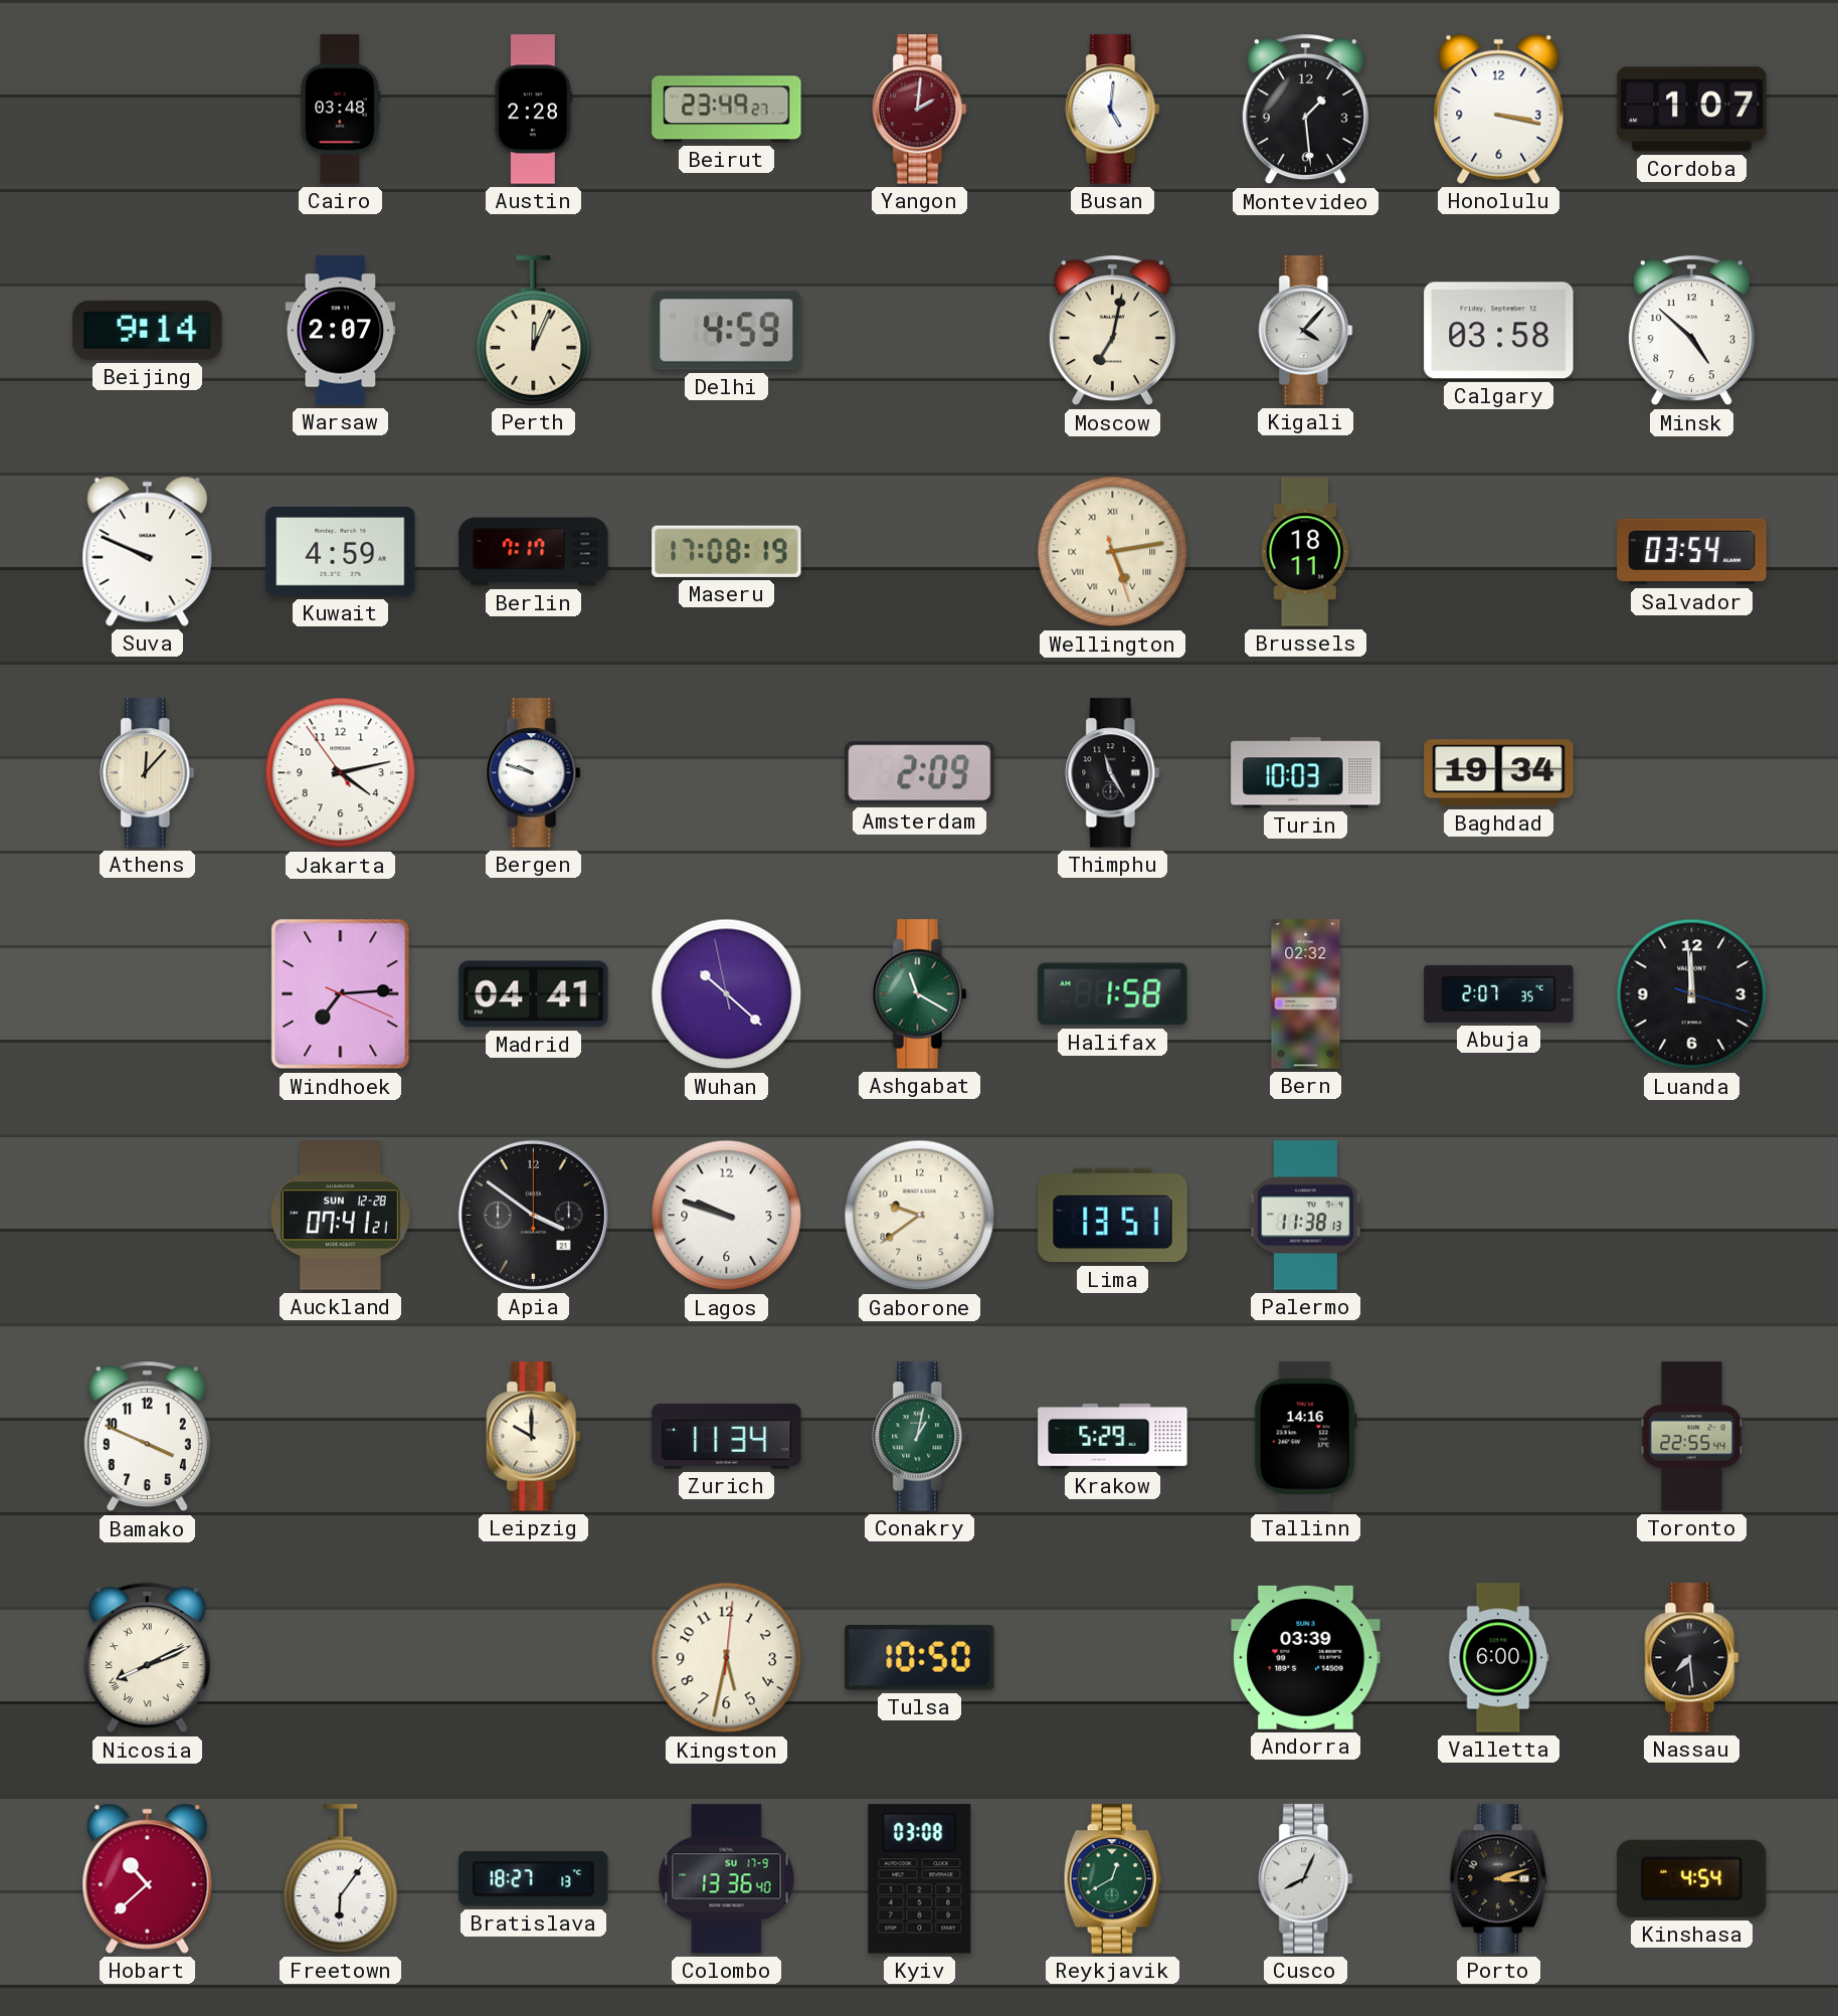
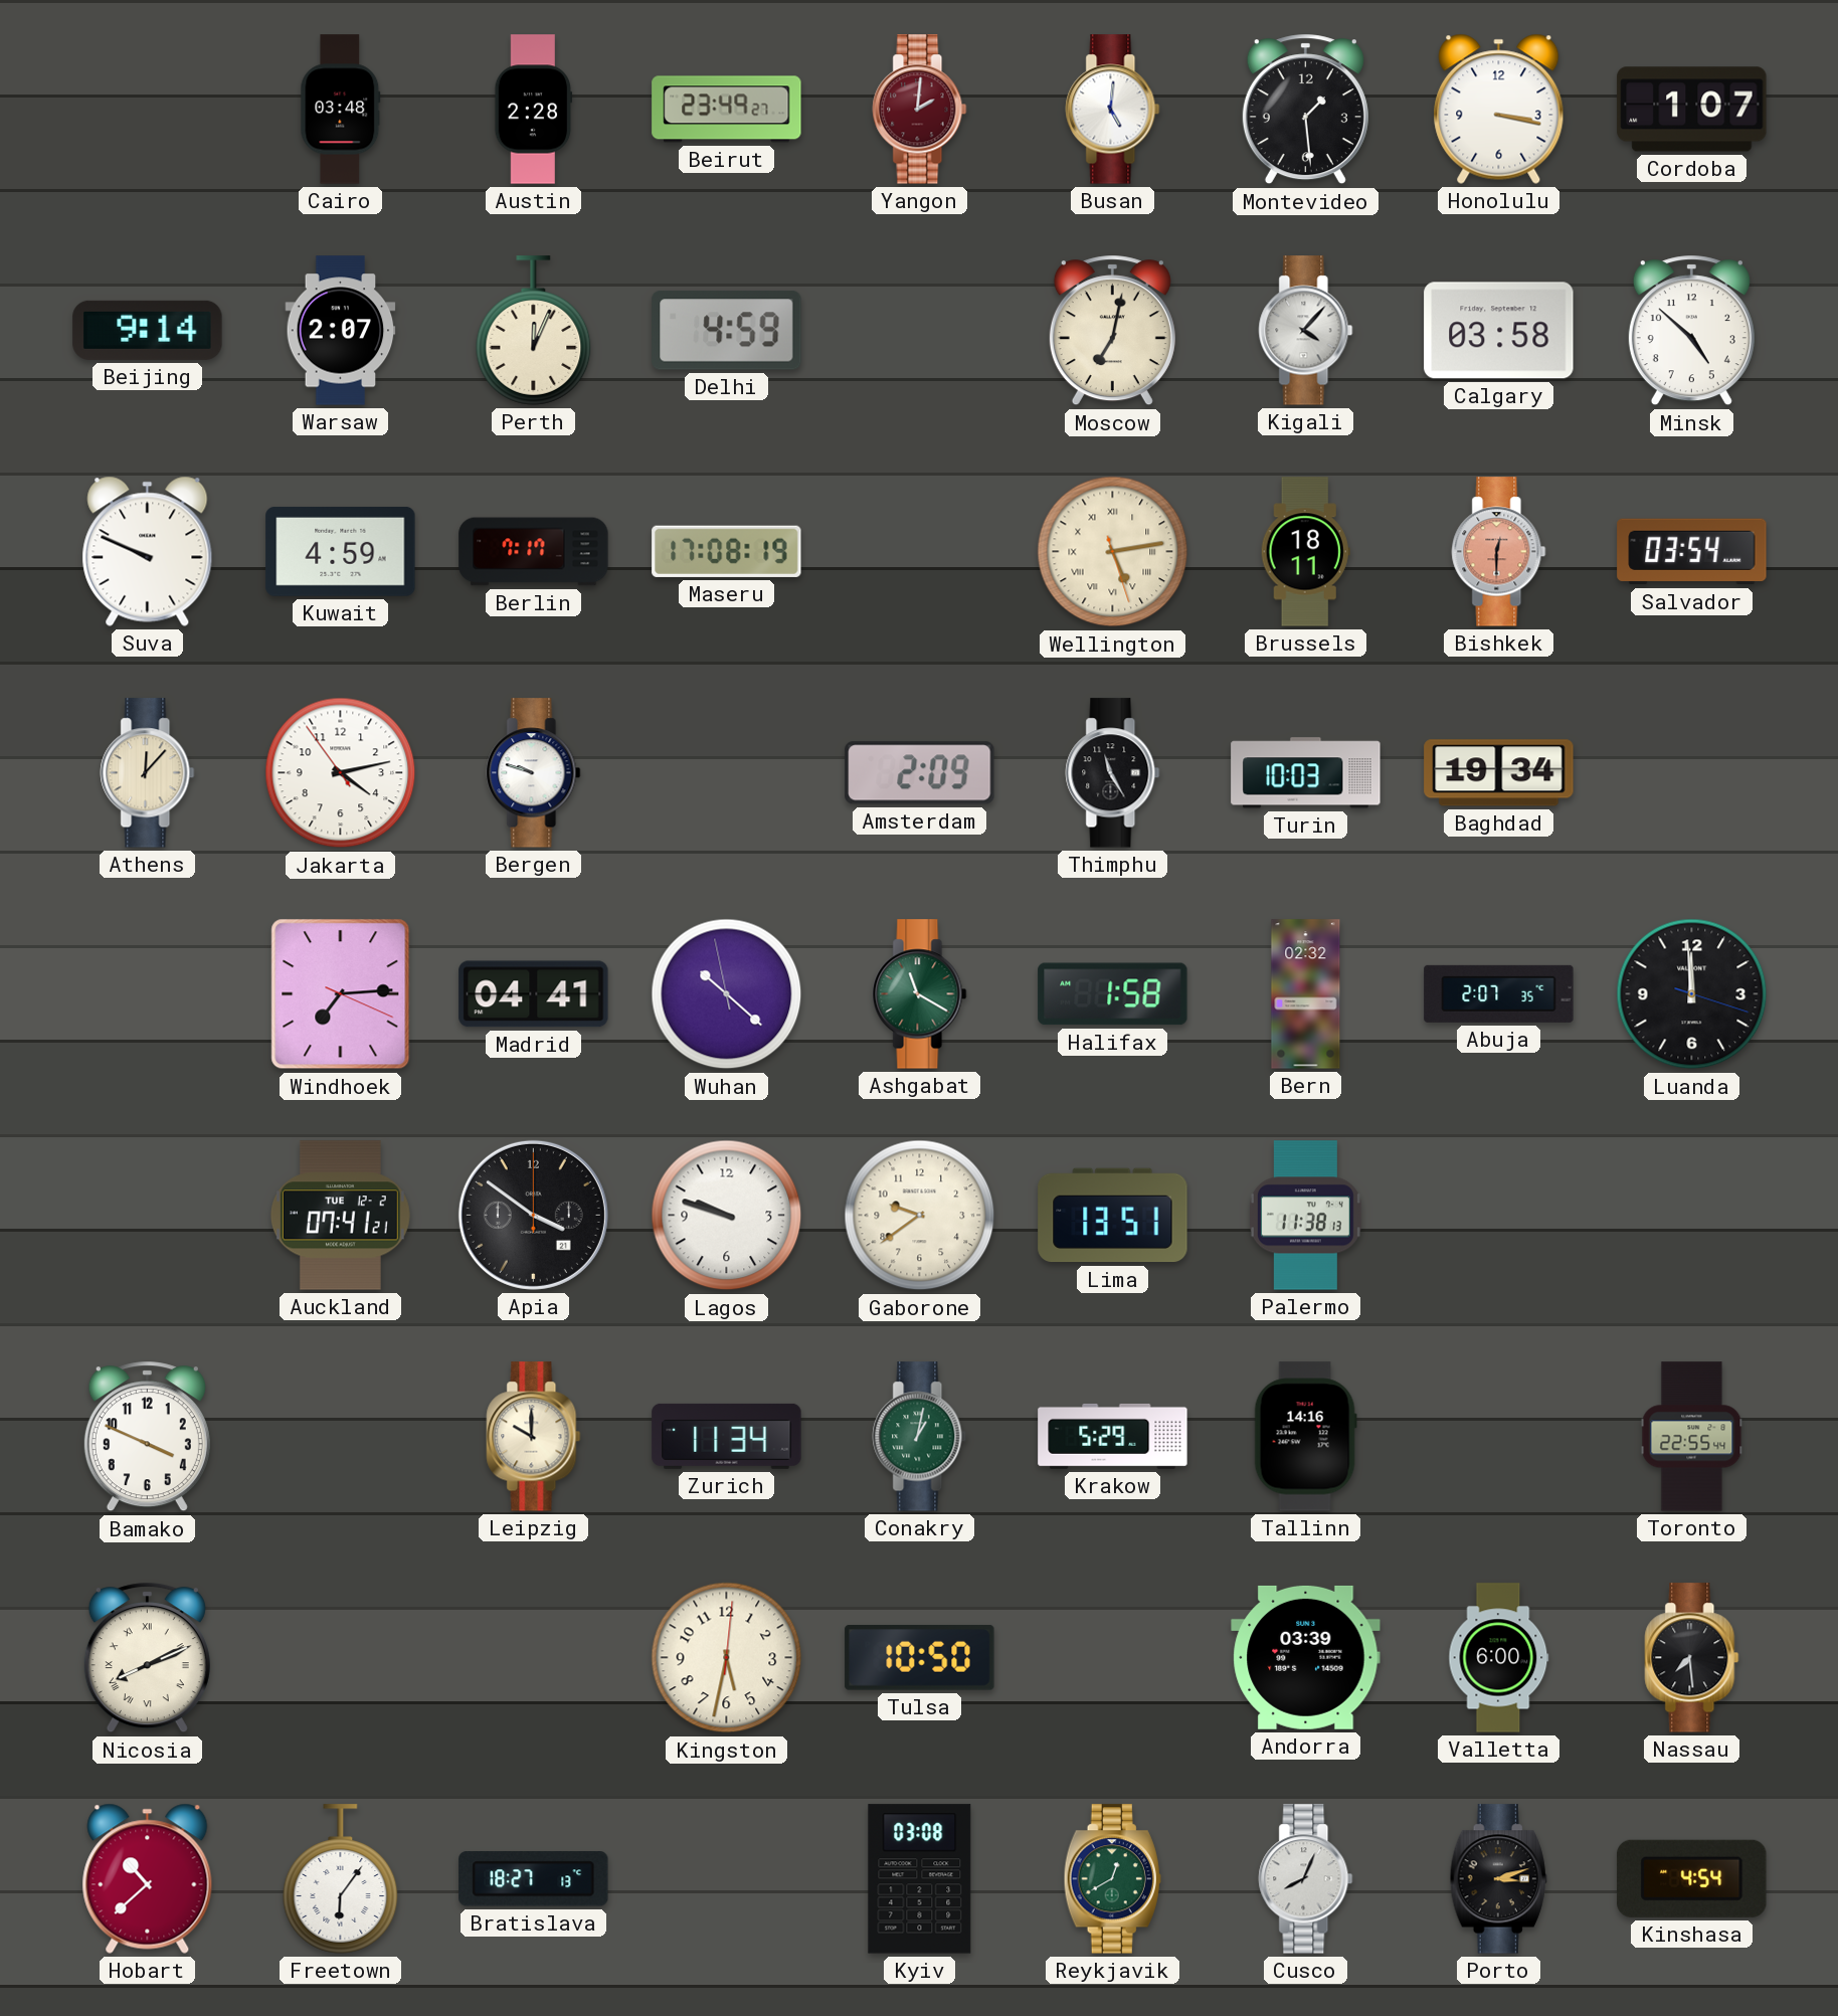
Bishkek: none -> 12:30 (1499, 552)
Auckland date: SUN 12-28 -> TUE 12-2 (340, 1216)
Colombo: 13:36 -> none (727, 1879)
